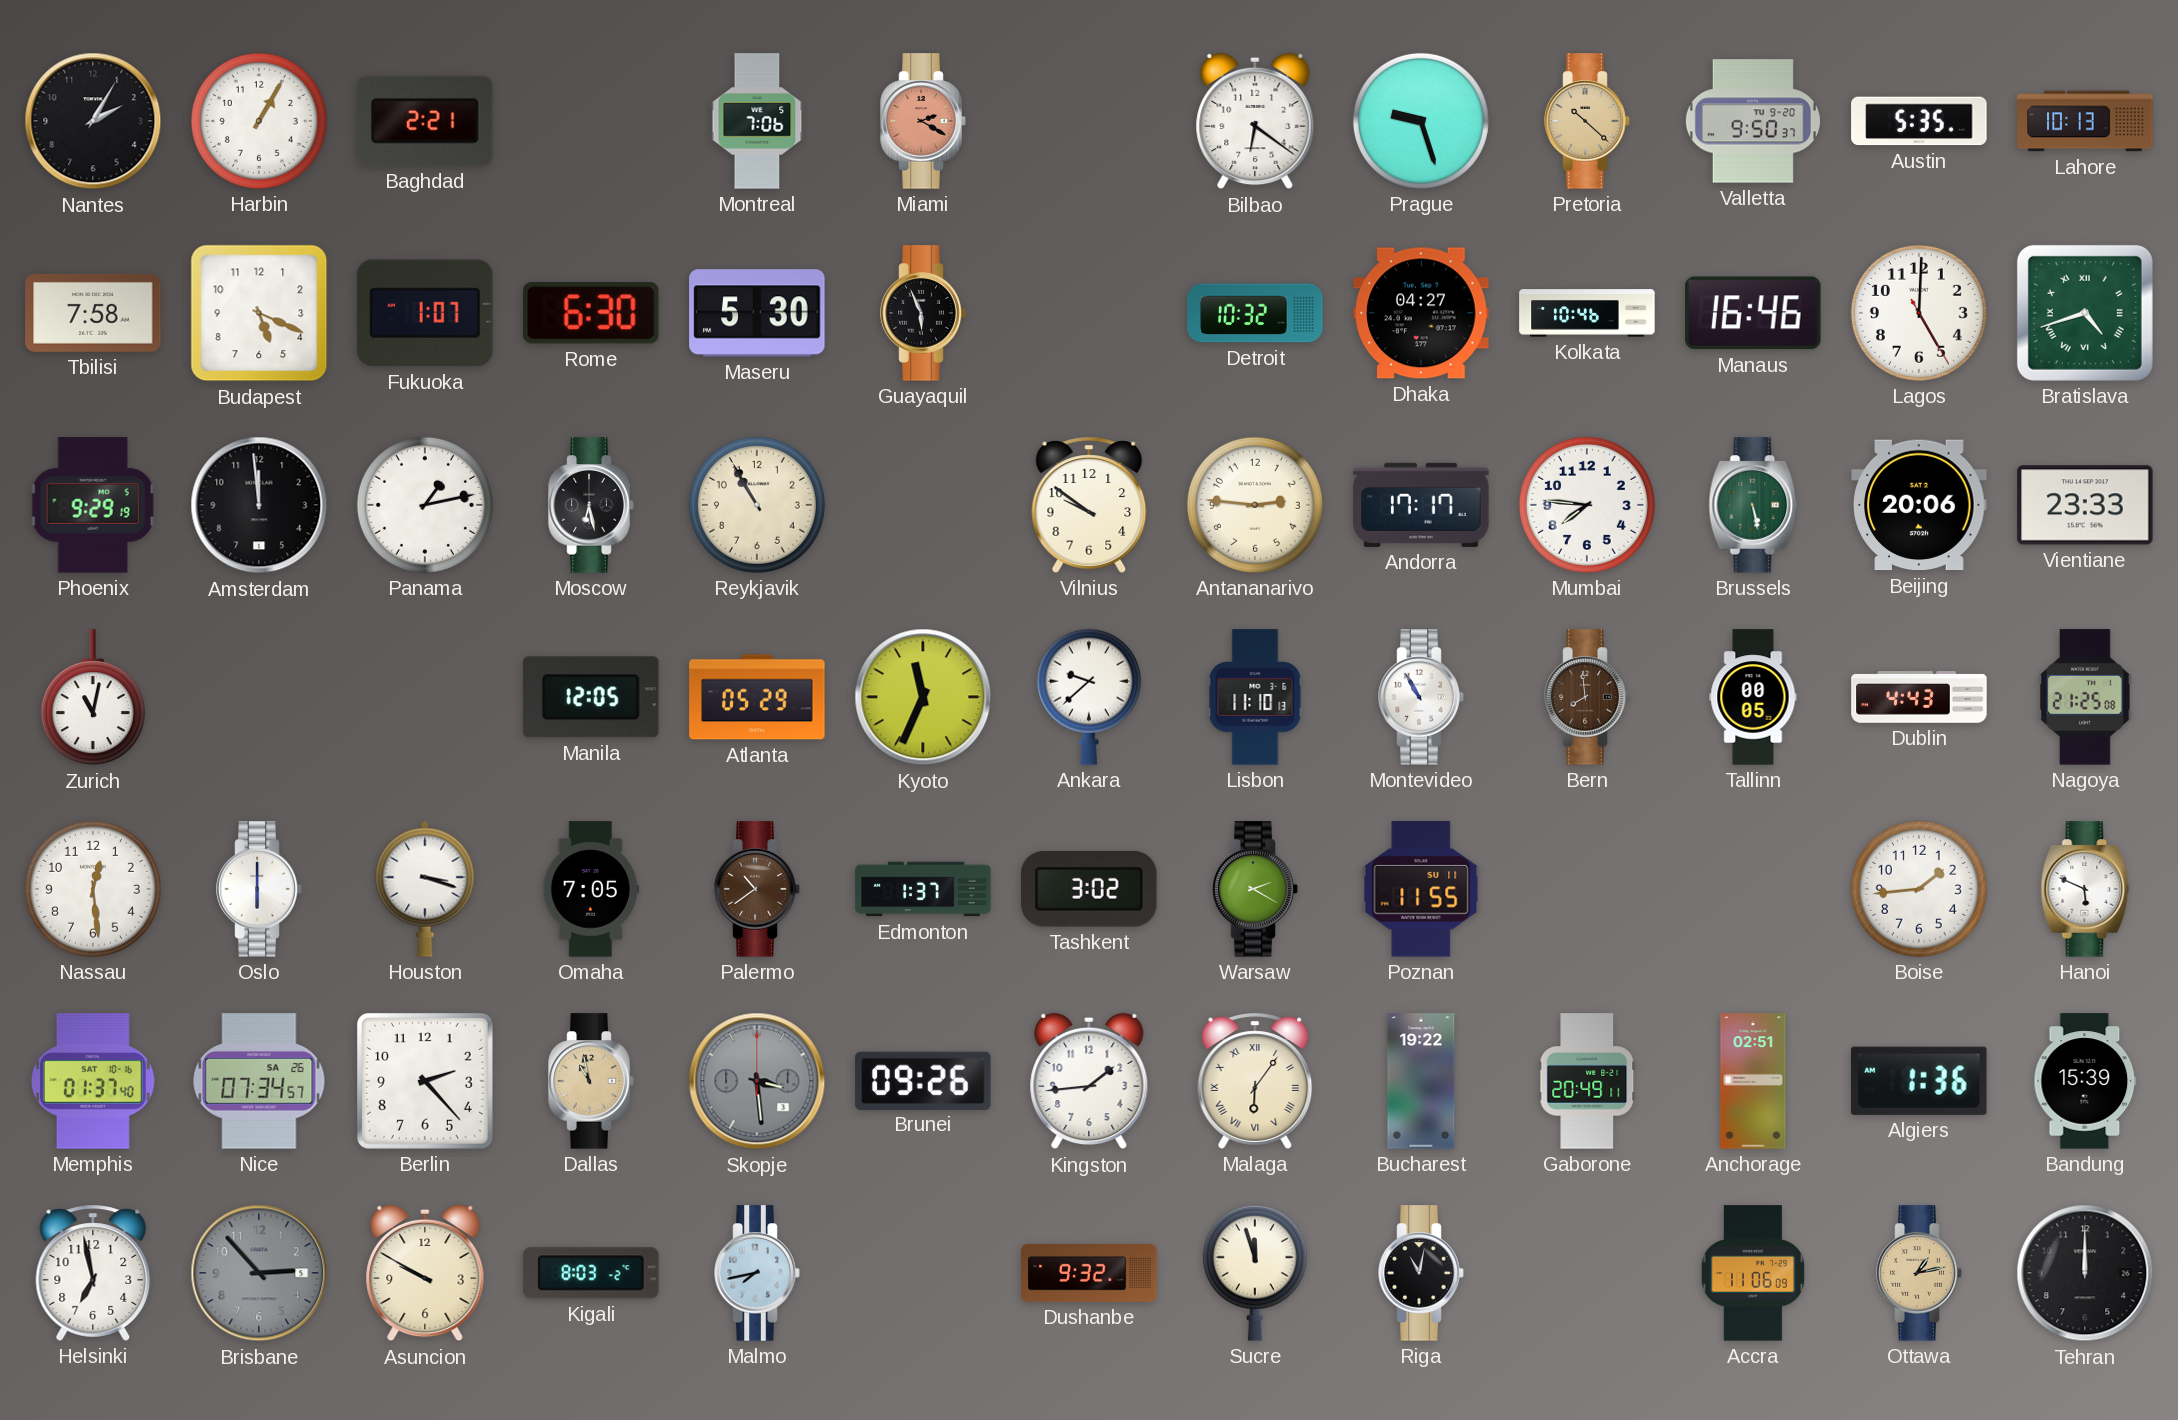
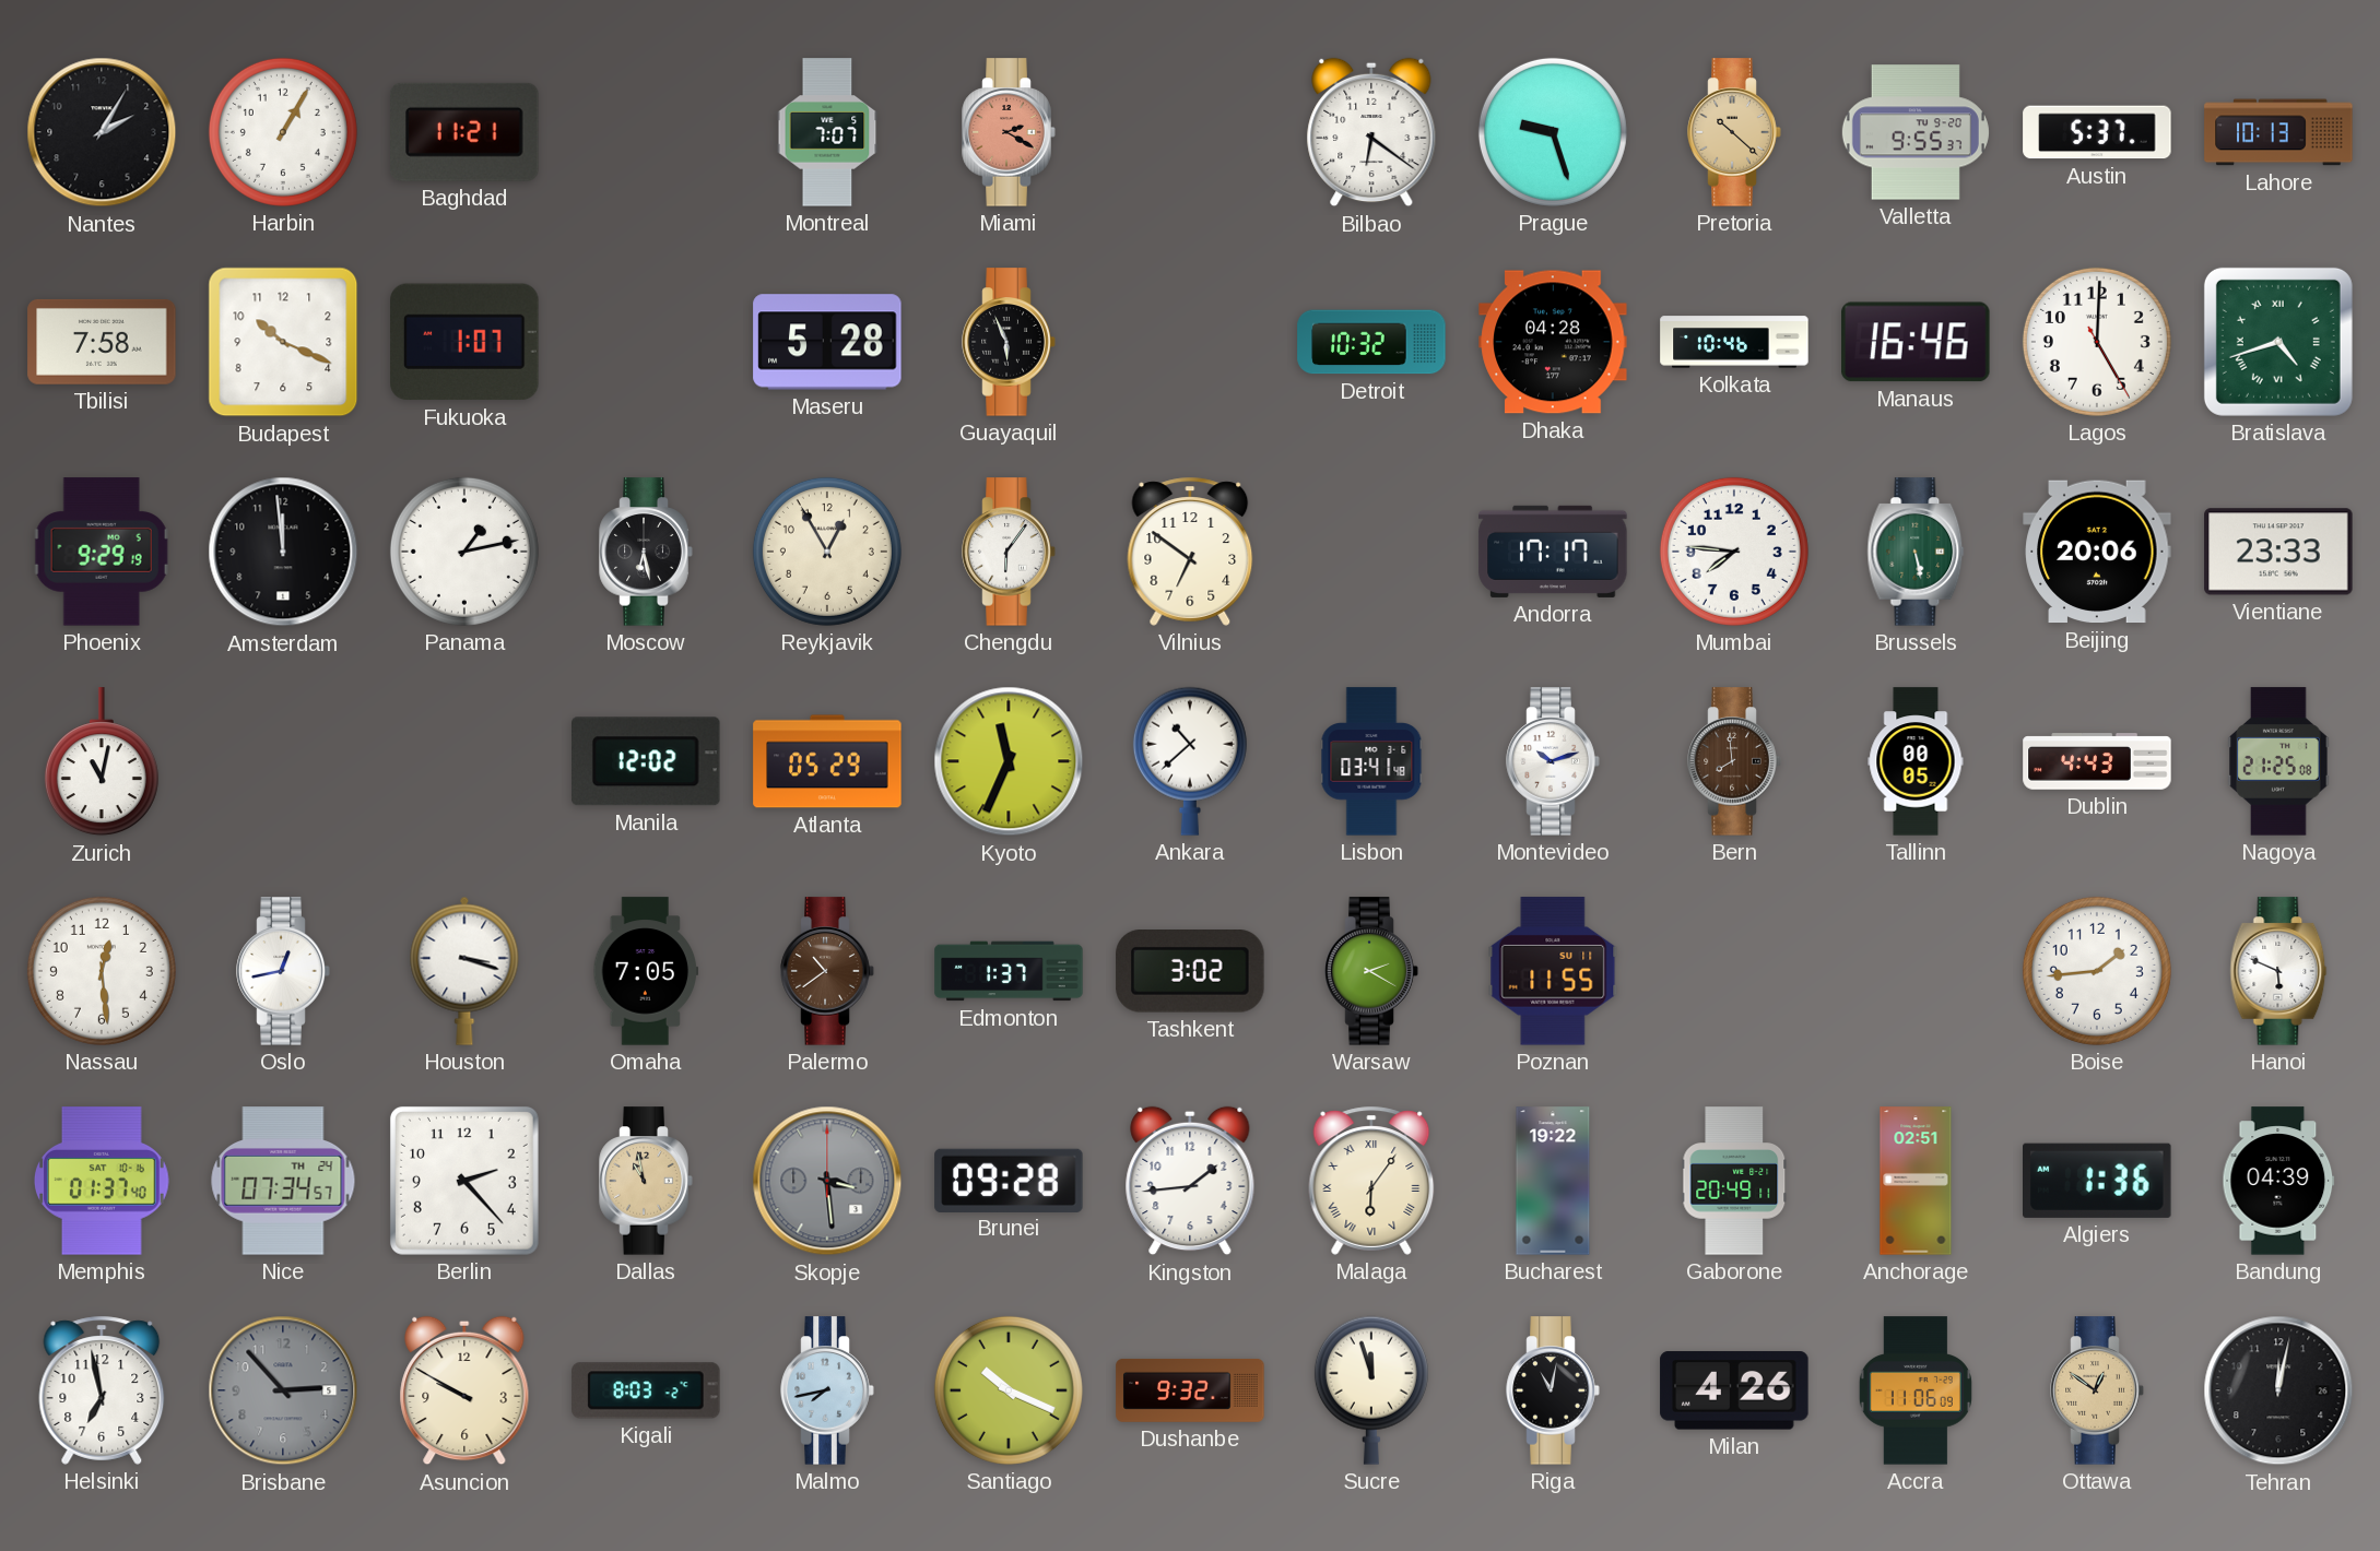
Baghdad: 2:21 -> 11:21 (464, 132)
Montreal: 7:06 -> 7:07 (827, 132)
Valletta: 9:50 -> 9:55 (1916, 132)
Austin: 5:35 -> 5:37 (2097, 132)
Budapest: 5:19 -> 10:19 (283, 342)
Rome: 6:30 -> none (592, 313)
Maseru: 5:30 -> 5:28 (827, 342)
Dhaka: 04:27 -> 04:28 (1553, 342)
Reykjavik: 10:55 -> 12:55 (827, 552)
Chengdu: none -> 6:06 (1009, 552)
Vilnius: 9:51 -> 6:51 (1190, 552)
Antananarivo: 2:46 -> none (1255, 505)
Manila: 12:05 -> 12:02 (647, 761)
Ankara: 9:38 -> 10:38 (1190, 761)
Lisbon: 11:10 -> 03:41 (1371, 761)
Montevideo: 10:55 -> 10:12 (1553, 761)
Oslo: 6:00 -> 12:43 (283, 971)
Nice date: SA 26 -> TH 24 (283, 1181)
Brunei: 09:26 -> 09:28 (1009, 1180)
Bandung: 15:39 -> 04:39 (2278, 1181)
Santiago: none -> 10:19 (1009, 1390)
Milan: none -> 4:26 (1734, 1390)
Ottawa: 1:13 -> 12:51 (2097, 1390)
Tehran: 12:00 -> 12:02 (2278, 1390)
